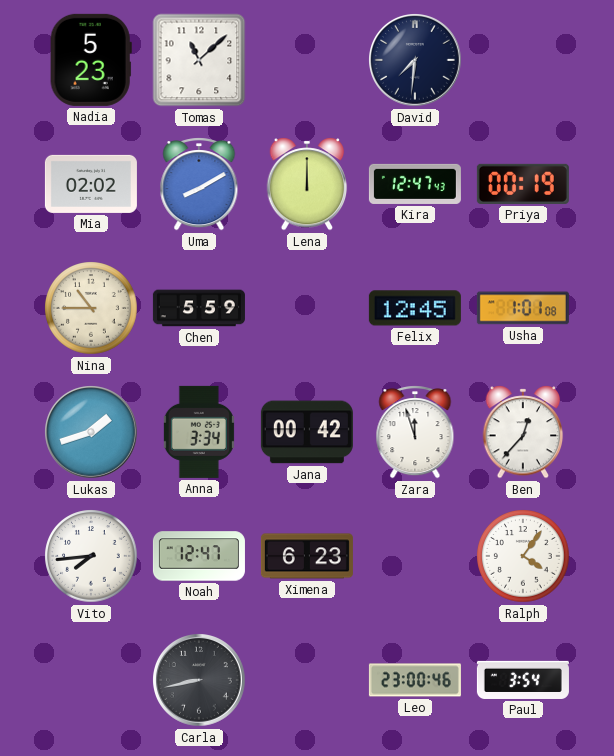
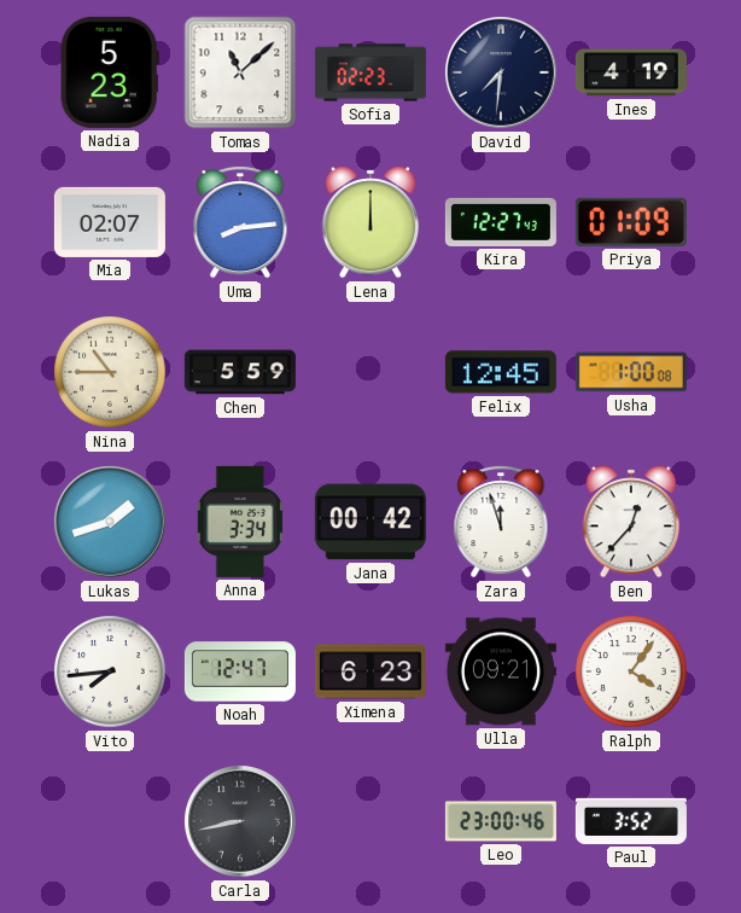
Sofia: none -> 02:23 (370, 72)
Ines: none -> 4:19 (631, 72)
Mia: 02:02 -> 02:07 (110, 222)
Uma: 8:10 -> 8:14 (240, 222)
Kira: 12:47 -> 12:27 (501, 222)
Priya: 00:19 -> 01:09 (631, 222)
Usha: 1:01 -> 1:00 (631, 372)
Ulla: none -> 09:21 (501, 671)
Paul: 3:54 -> 3:52 (631, 821)
